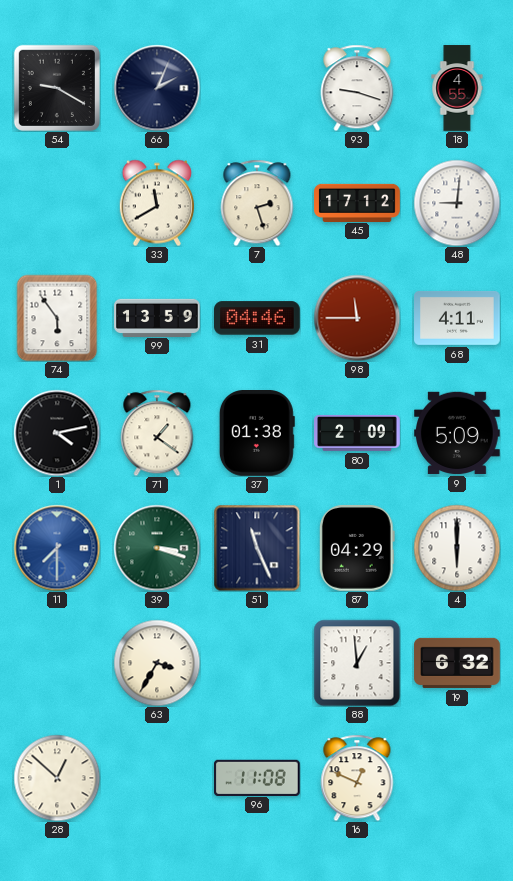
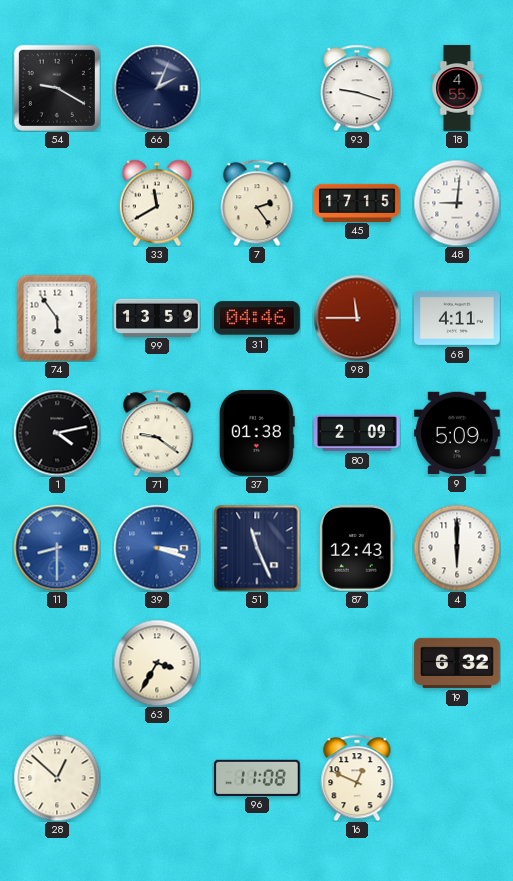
7: 2:27 -> 2:24 (257, 203)
45: 17:12 -> 17:15 (357, 202)
71: 1:21 -> 9:21 (157, 433)
11: 7:30 -> 8:30 (57, 548)
39 dial: green -> blue (157, 548)
87: 04:29 -> 12:43 (357, 549)
88: 12:59 -> none (357, 663)
